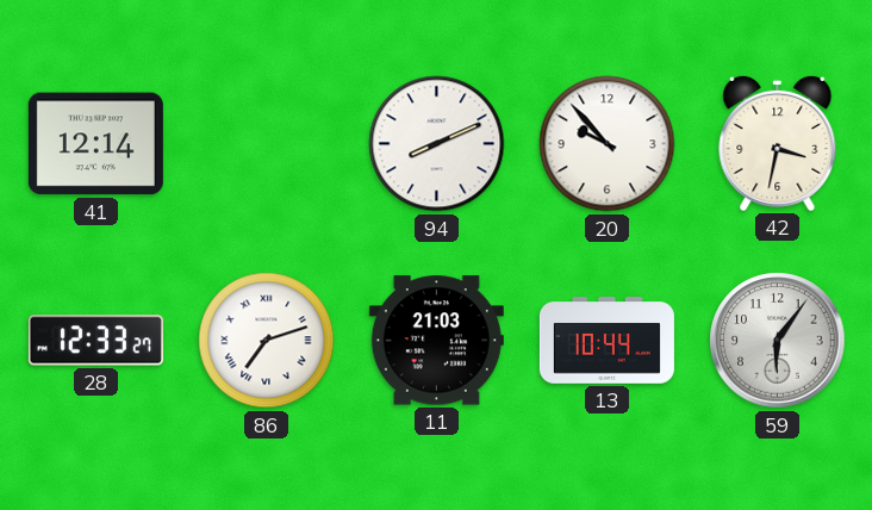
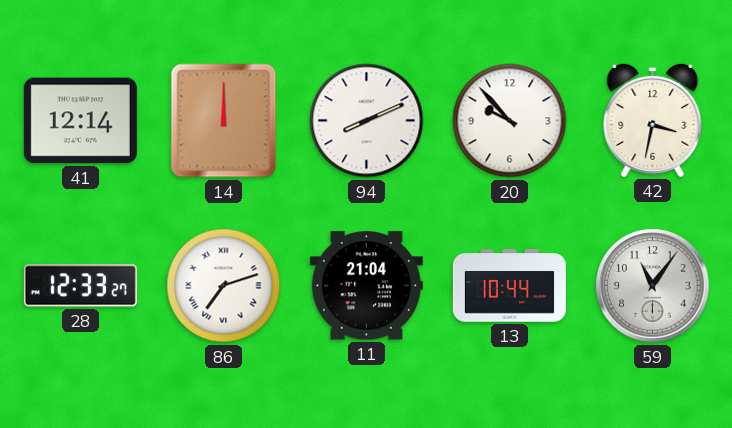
14: none -> 12:00 (224, 121)
11: 21:03 -> 21:04 (366, 286)
59: 6:06 -> 11:06 (653, 286)
